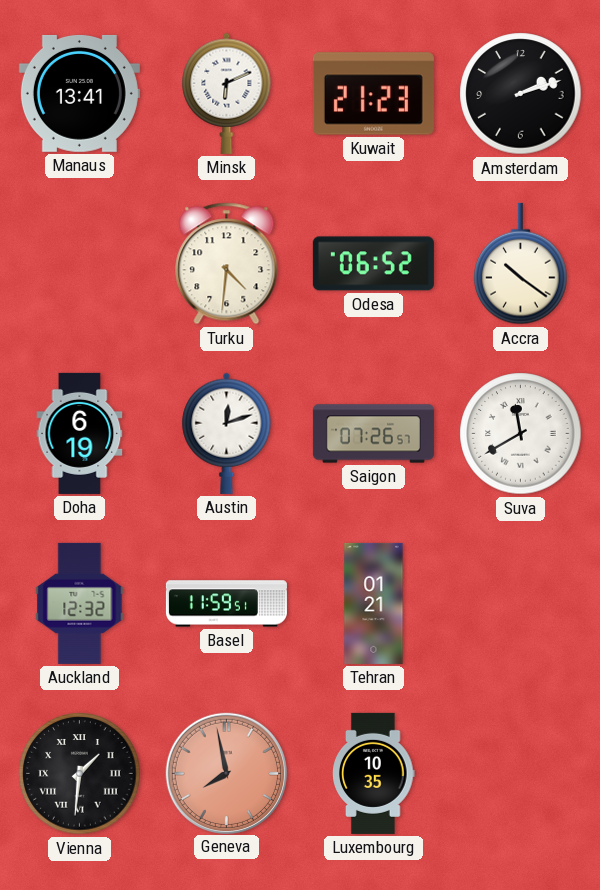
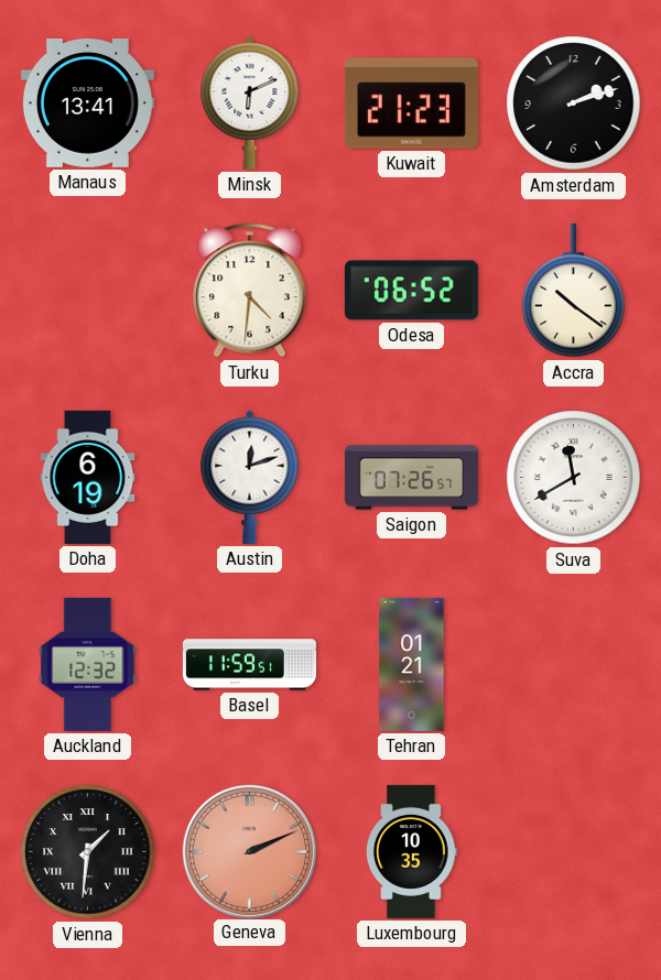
Geneva: 7:58 -> 2:11 (249, 851)
